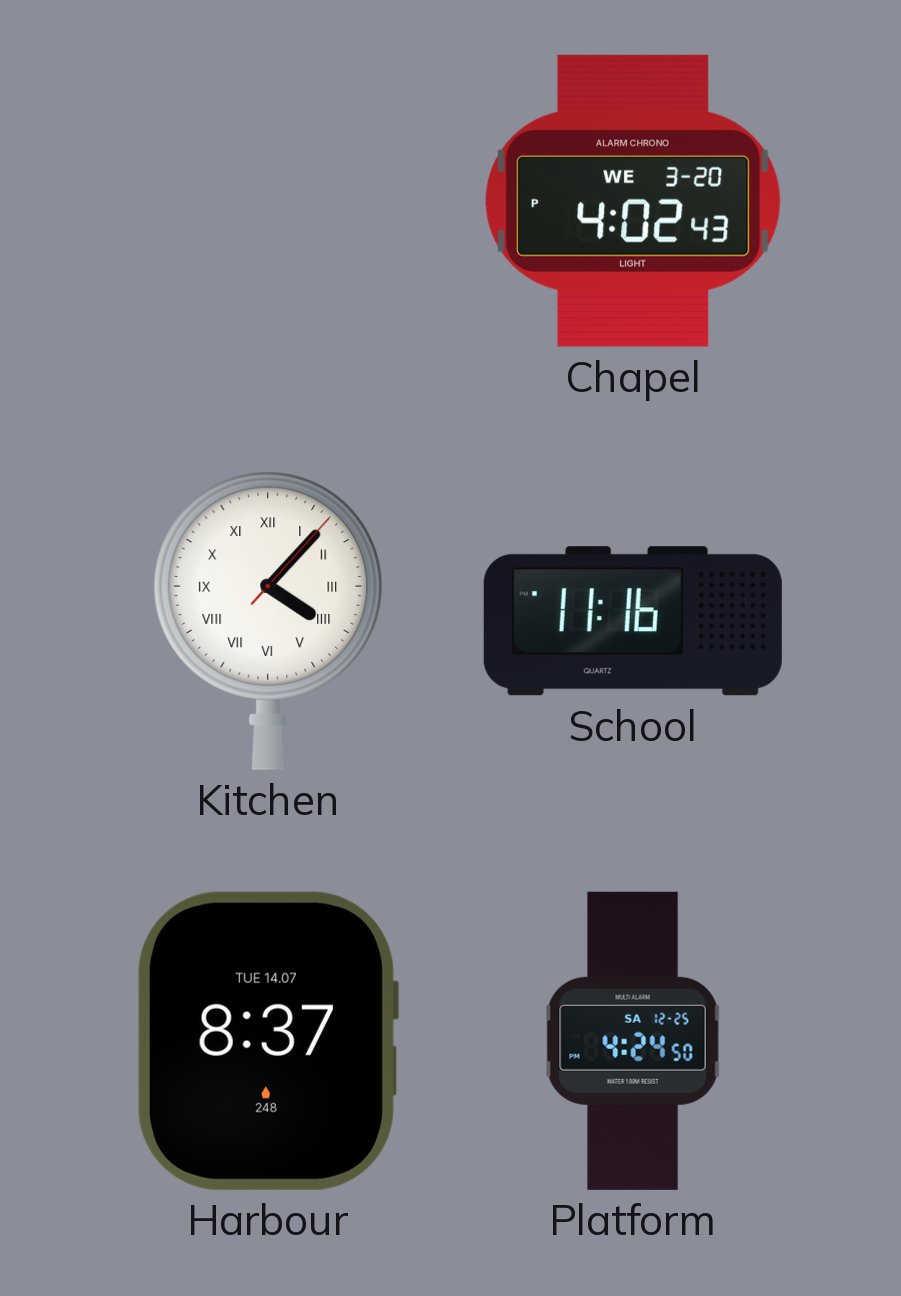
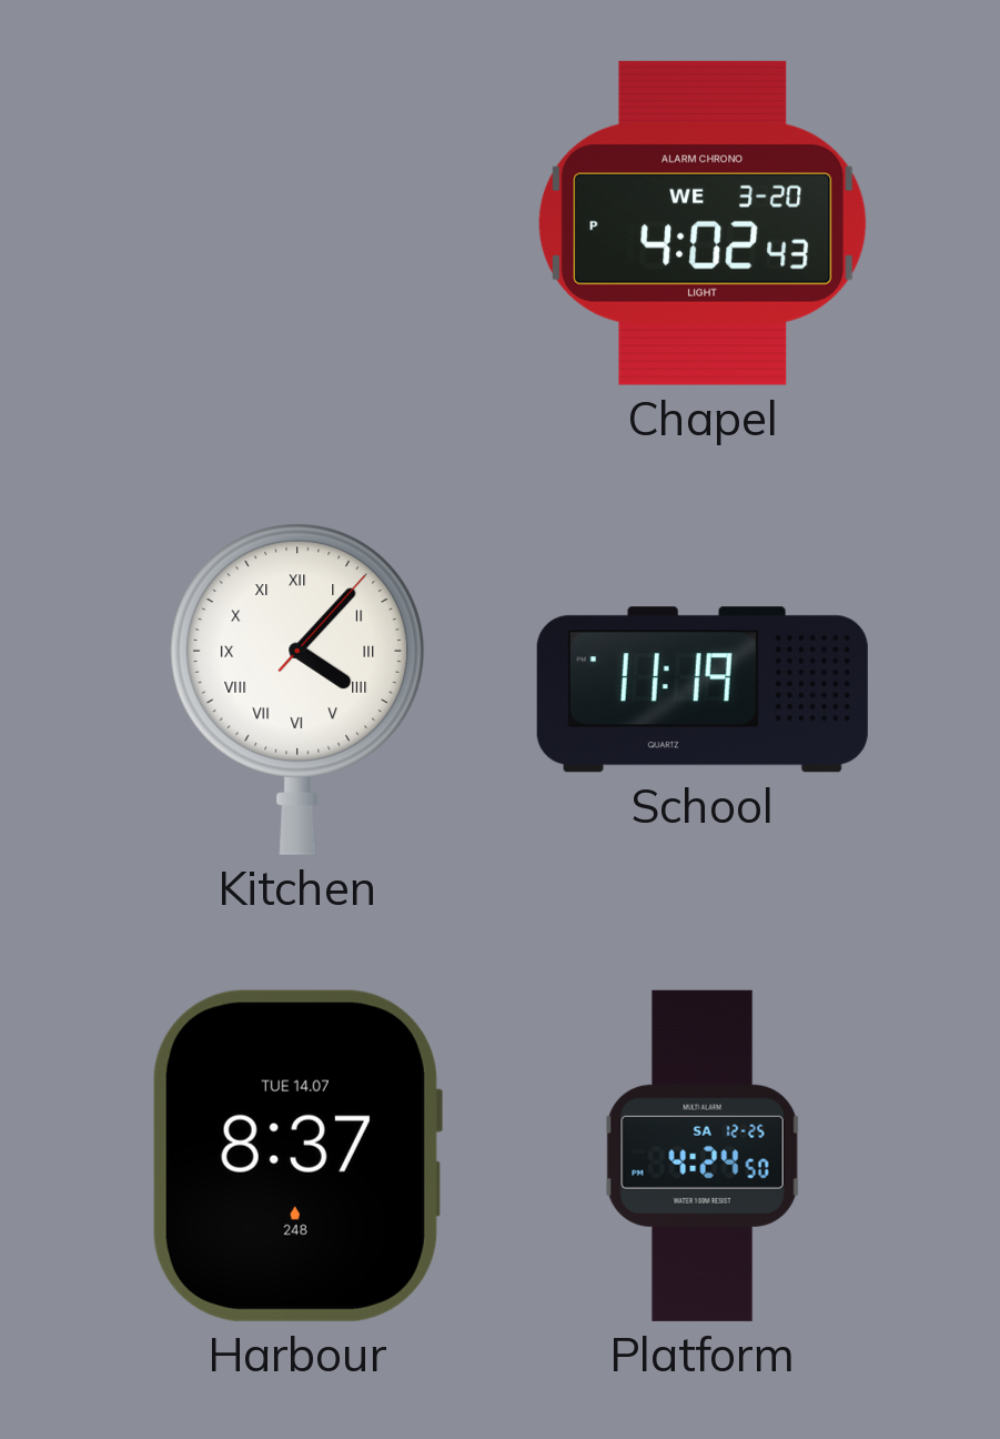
School: 11:16 -> 11:19 (703, 690)
